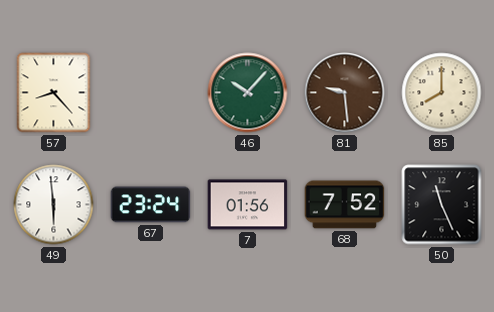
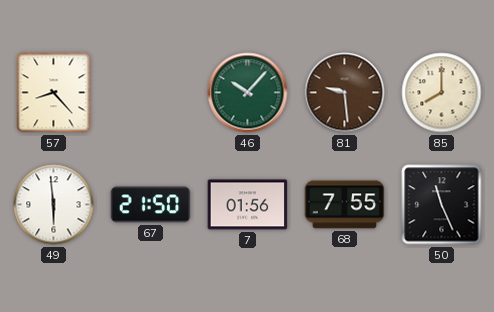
67: 23:24 -> 21:50 (151, 205)
68: 7:52 -> 7:55 (345, 205)
